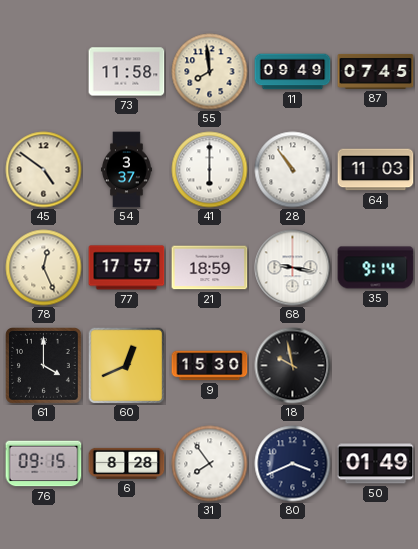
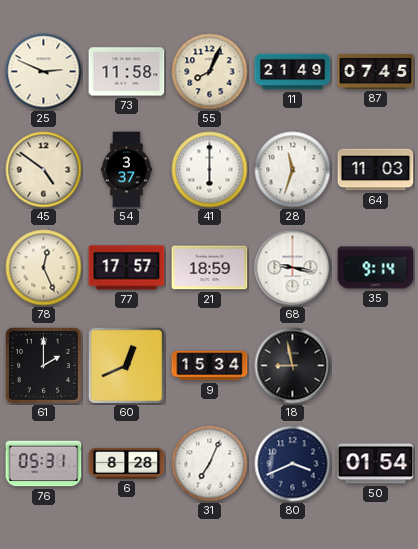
25: none -> 2:49 (44, 72)
55: 7:59 -> 8:04 (210, 72)
11: 09:49 -> 21:49 (293, 72)
28: 10:54 -> 11:33 (293, 170)
61: 4:00 -> 2:00 (44, 366)
9: 15:30 -> 15:34 (210, 366)
18: 9:58 -> 8:58 (293, 366)
76: 09:15 -> 05:31 (44, 464)
31: 7:54 -> 7:04 (210, 464)
50: 01:49 -> 01:54 (376, 464)
